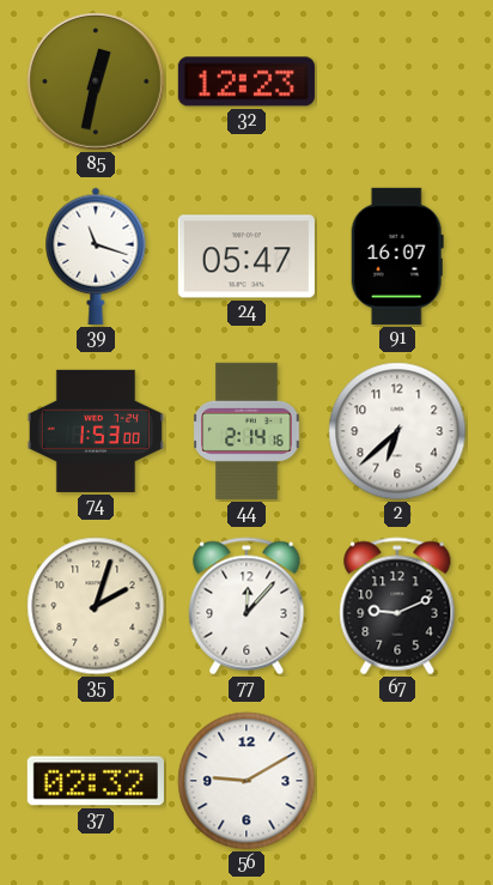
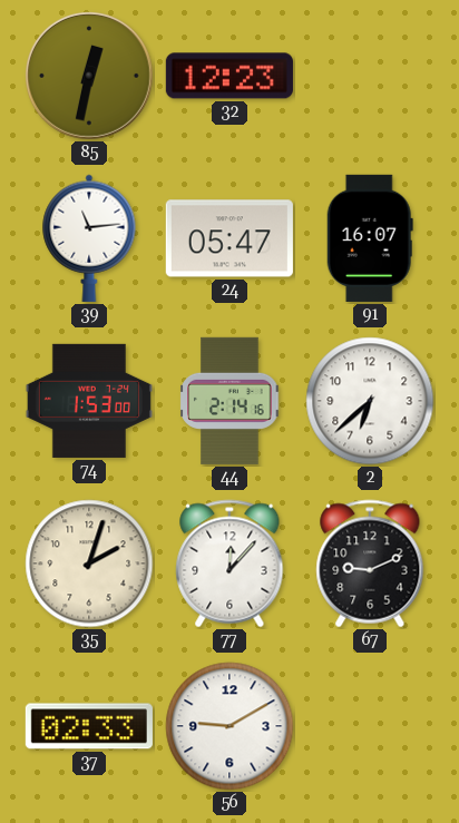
39: 11:18 -> 11:14 (89, 238)
37: 02:32 -> 02:33 (89, 726)
